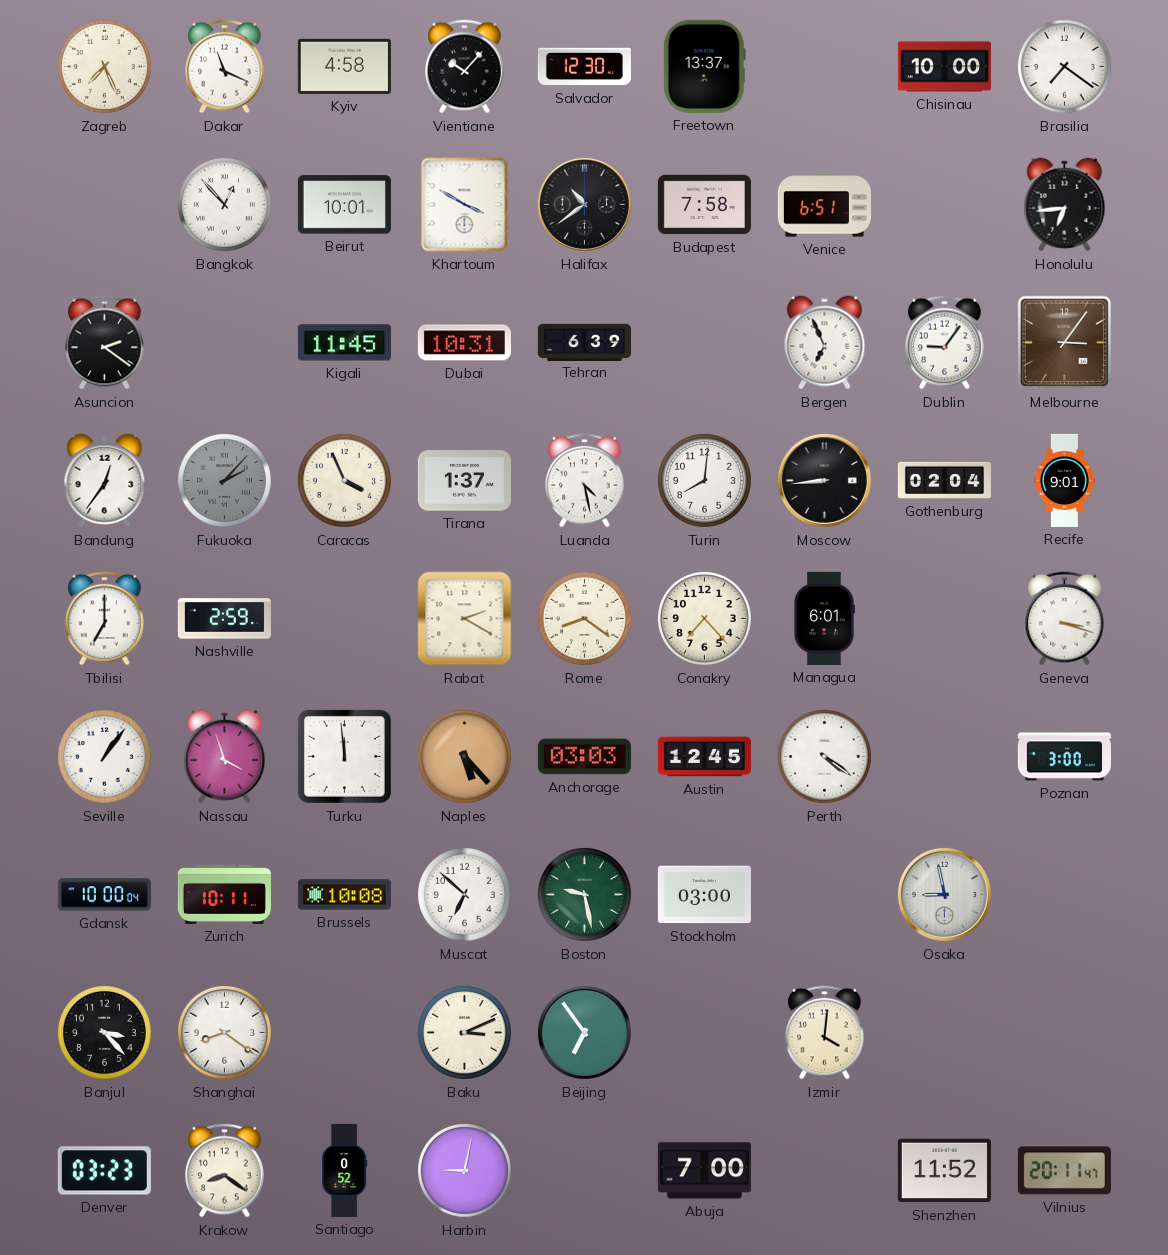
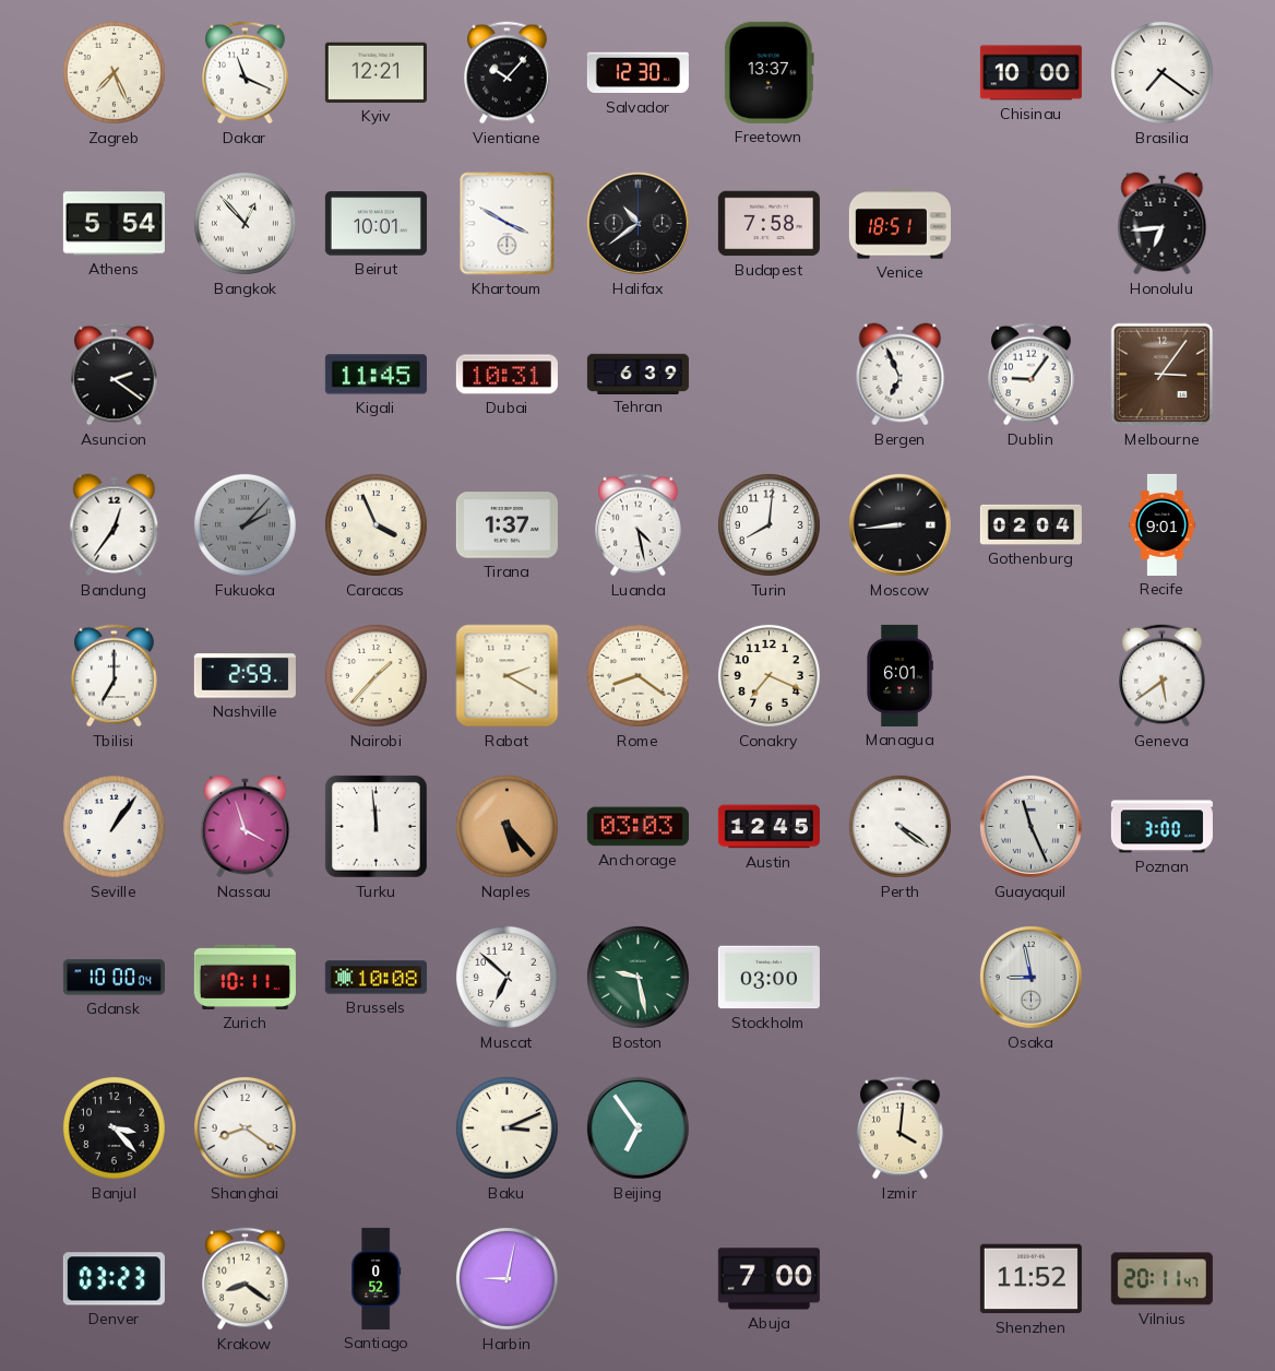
Kyiv: 4:58 -> 12:21 (376, 72)
Athens: none -> 5:54 (114, 224)
Venice: 6:51 -> 18:51 (899, 224)
Nairobi: none -> 1:37 (376, 675)
Conakry: 7:23 -> 7:19 (768, 675)
Geneva: 3:18 -> 5:39 (1163, 676)
Guayaquil: none -> 11:26 (1030, 826)
